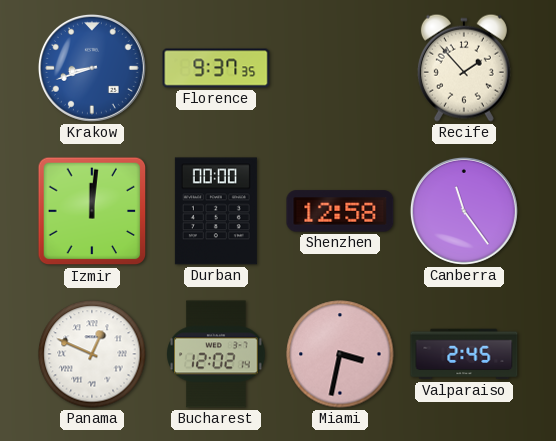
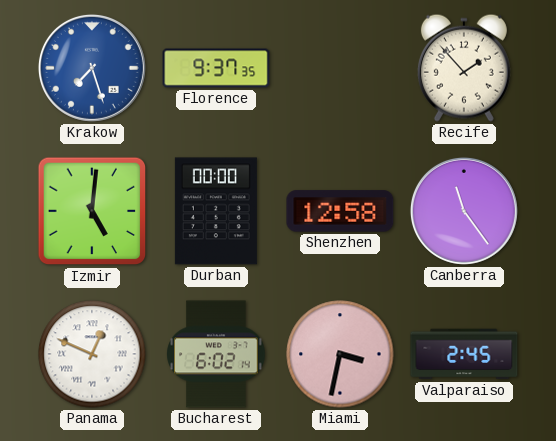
Krakow: 8:42 -> 7:27 (92, 68)
Izmir: 12:01 -> 5:01 (92, 211)
Bucharest: 12:02 -> 6:02 (216, 354)
